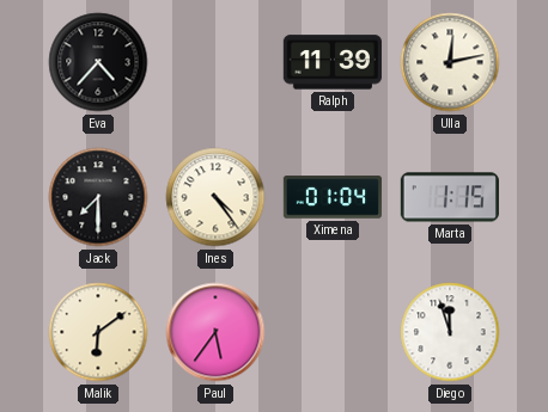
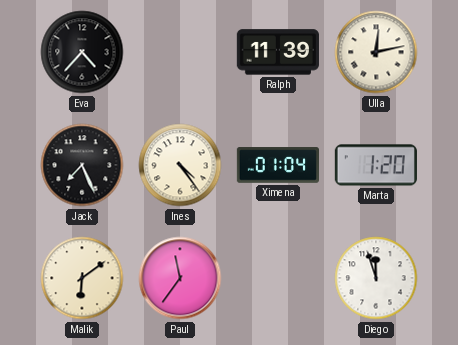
Jack: 7:30 -> 7:26 (82, 165)
Marta: 1:15 -> 1:20 (376, 165)
Paul: 5:36 -> 11:36 (180, 278)
